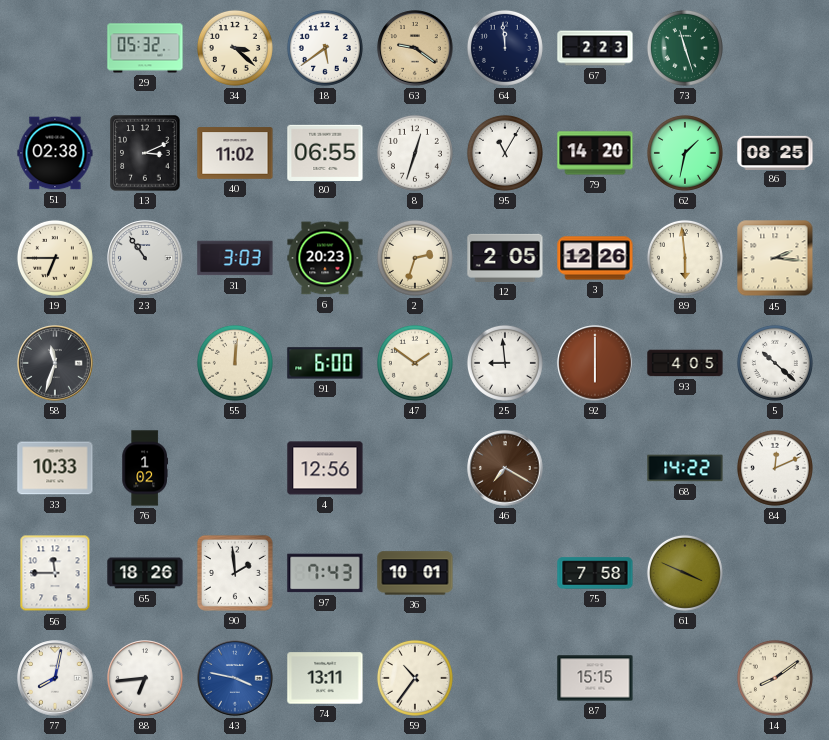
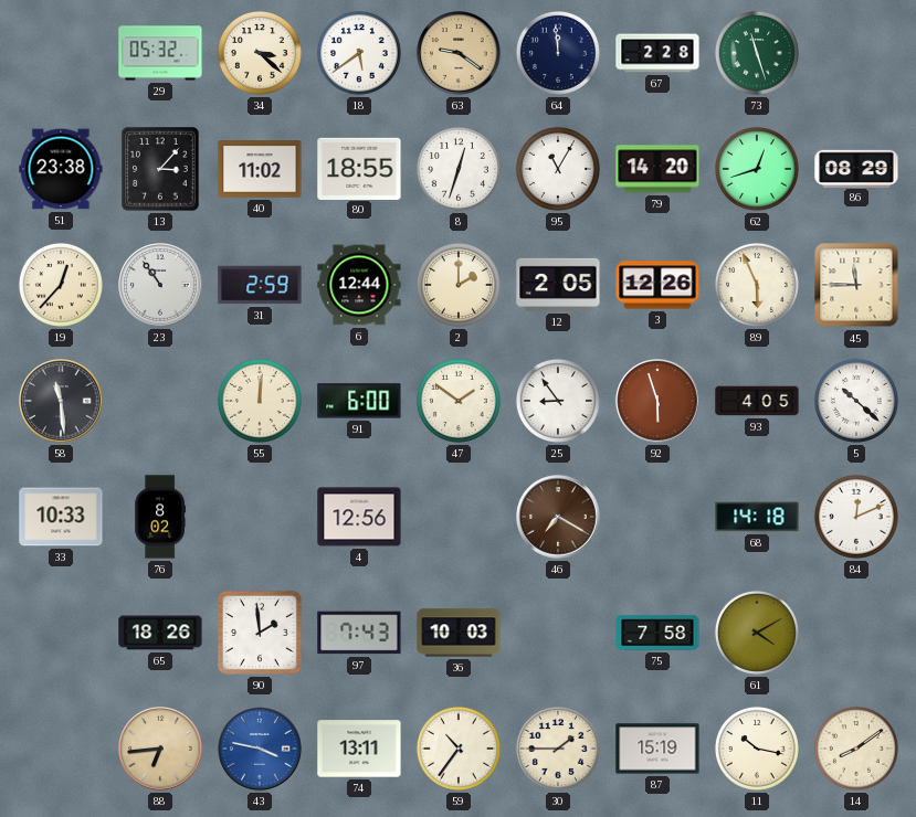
67: 2:23 -> 2:28 (657, 53)
51: 02:38 -> 23:38 (61, 169)
13: 3:11 -> 3:07 (160, 169)
80: 06:55 -> 18:55 (359, 168)
62: 1:32 -> 12:42 (757, 169)
86: 08:25 -> 08:29 (856, 168)
19: 6:45 -> 12:37 (61, 285)
31: 3:03 -> 2:59 (260, 285)
6: 20:23 -> 12:44 (359, 285)
2: 2:33 -> 2:00 (459, 285)
89: 5:59 -> 5:56 (757, 285)
45: 2:16 -> 11:45 (856, 285)
58: 11:33 -> 11:29 (61, 401)
25: 8:59 -> 8:54 (558, 401)
92: 6:00 -> 5:57 (657, 401)
76: 1:02 -> 8:02 (159, 517)
68: 14:22 -> 14:18 (757, 517)
56: 11:45 -> none (55, 573)
36: 10:01 -> 10:03 (459, 633)
61: 3:49 -> 4:10 (757, 633)
77: 8:02 -> none (55, 678)
88 dial: white -> champagne (160, 749)
30: none -> 1:45 (558, 749)
87: 15:15 -> 15:19 (657, 749)
11: none -> 10:17 (757, 749)
